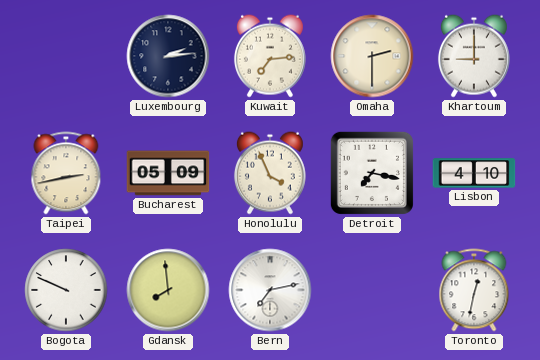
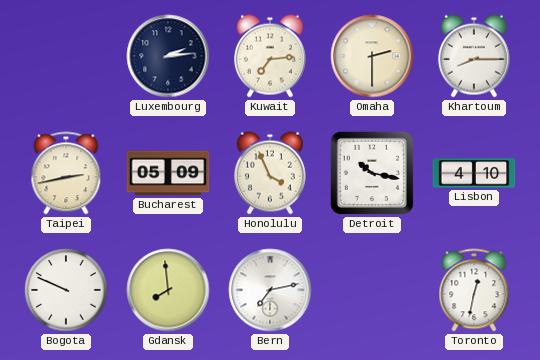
Khartoum: 9:00 -> 8:15 (474, 56)
Detroit: 7:17 -> 10:17 (372, 173)
